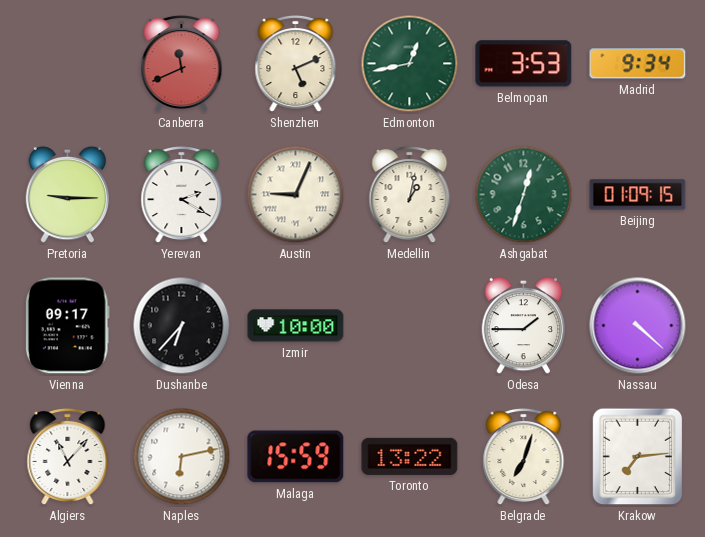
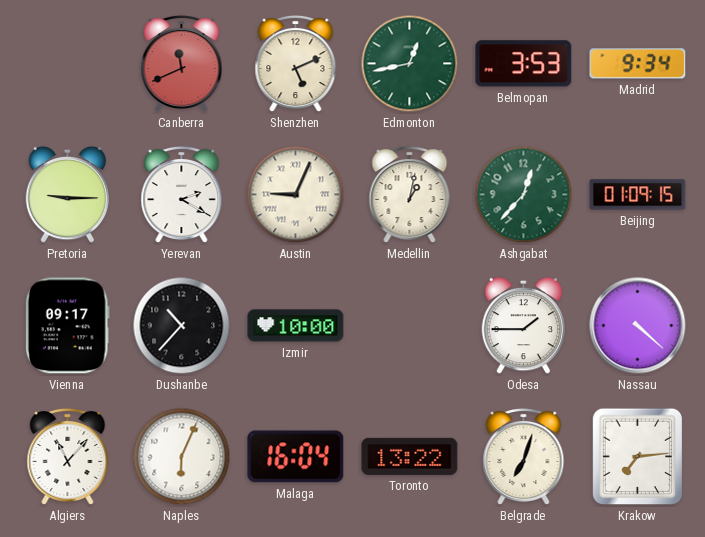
Ashgabat: 12:33 -> 12:37 (524, 195)
Dushanbe: 6:37 -> 10:37 (182, 326)
Naples: 6:13 -> 6:04 (182, 457)
Malaga: 15:59 -> 16:04 (296, 457)
